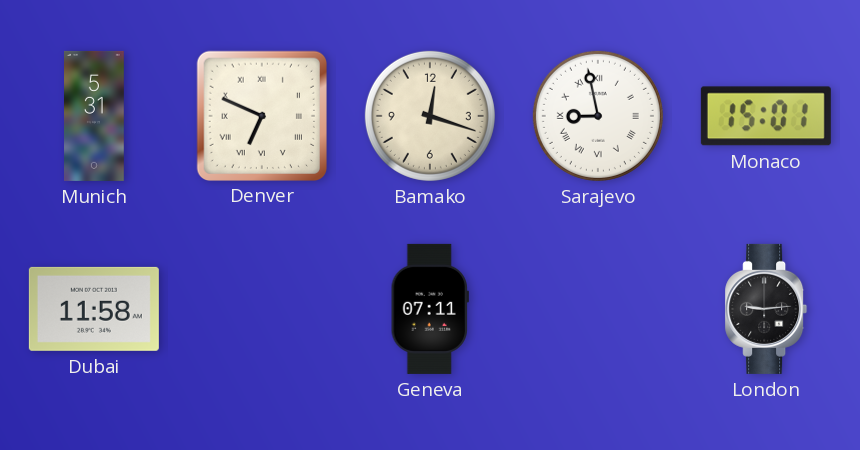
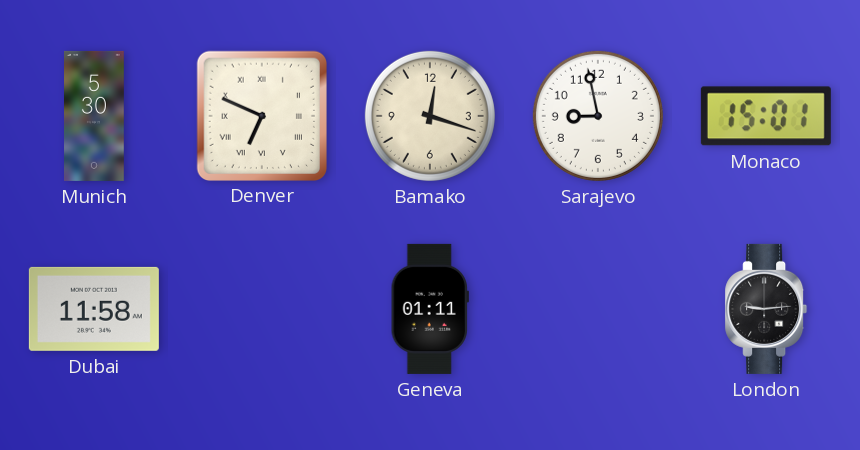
Munich: 5:31 -> 5:30 (95, 116)
Sarajevo numerals: Roman -> Arabic (598, 116)
Geneva: 07:11 -> 01:11 (430, 309)
